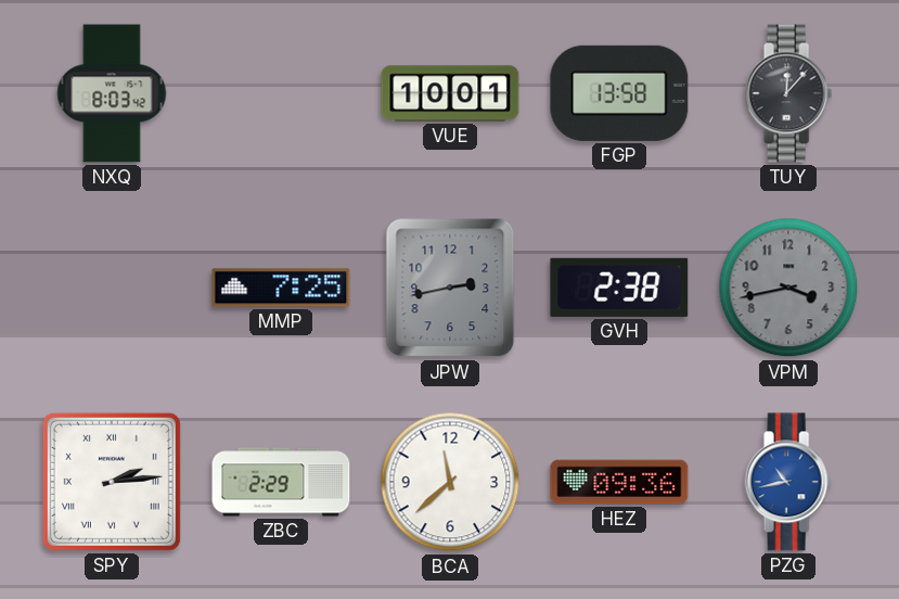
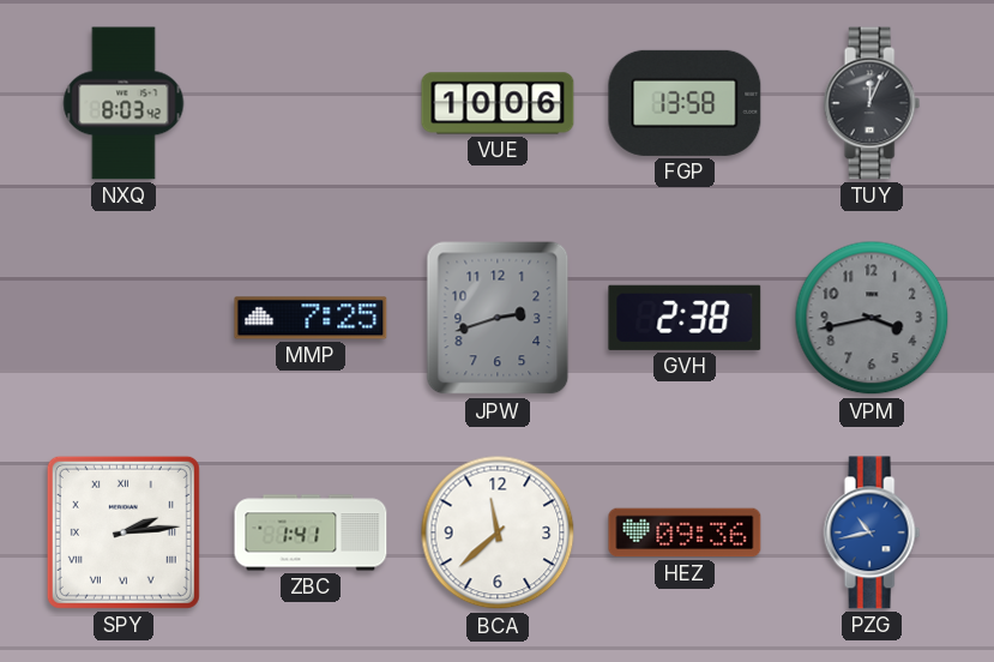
VUE: 10:01 -> 10:06 (498, 103)
TUY: 12:07 -> 12:04 (872, 103)
JPW: 2:43 -> 2:42 (498, 318)
ZBC: 2:29 -> 1:41 (311, 532)
